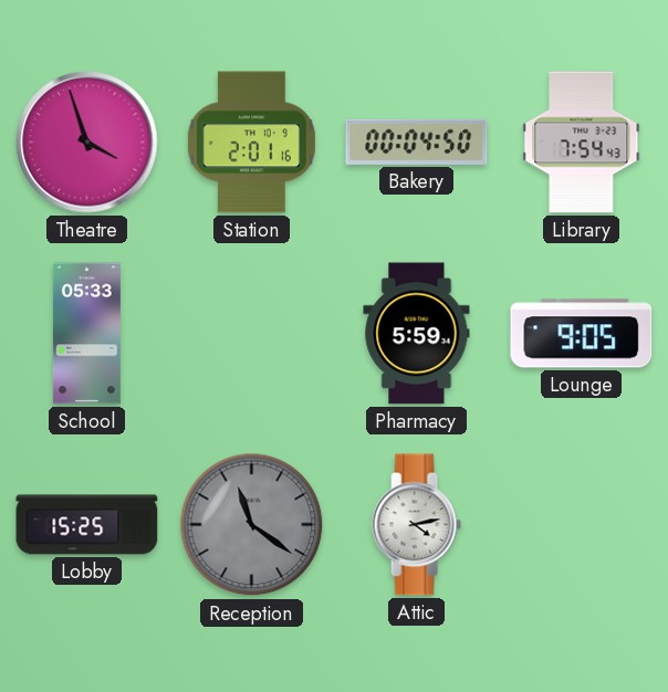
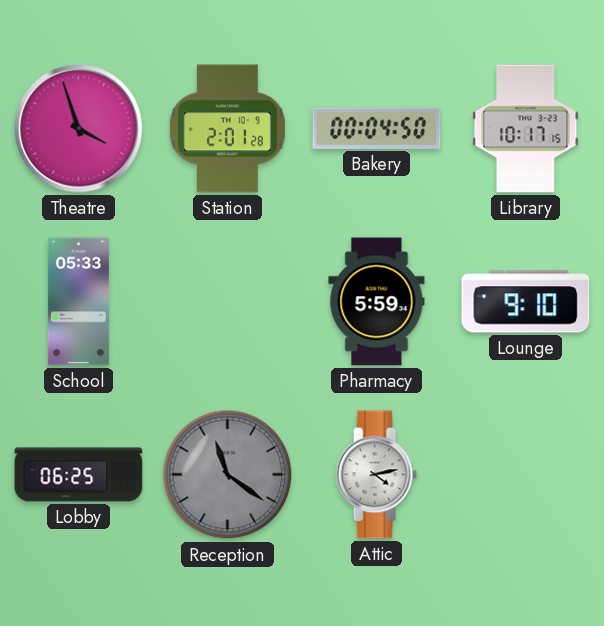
Station: 2:01:16 -> 2:01:28 (227, 129)
Library: 7:54 -> 10:17 (526, 129)
Lounge: 9:05 -> 9:10 (526, 302)
Lobby: 15:25 -> 06:25 (79, 475)
